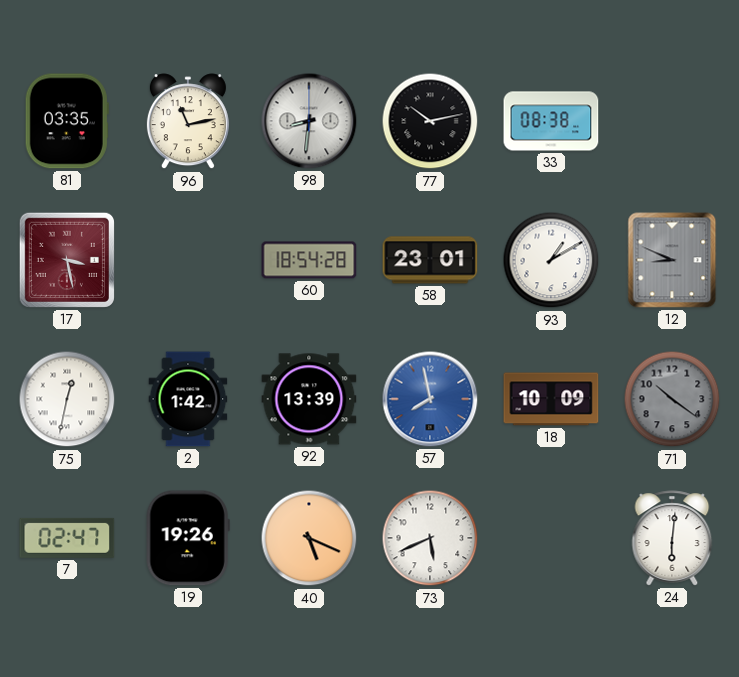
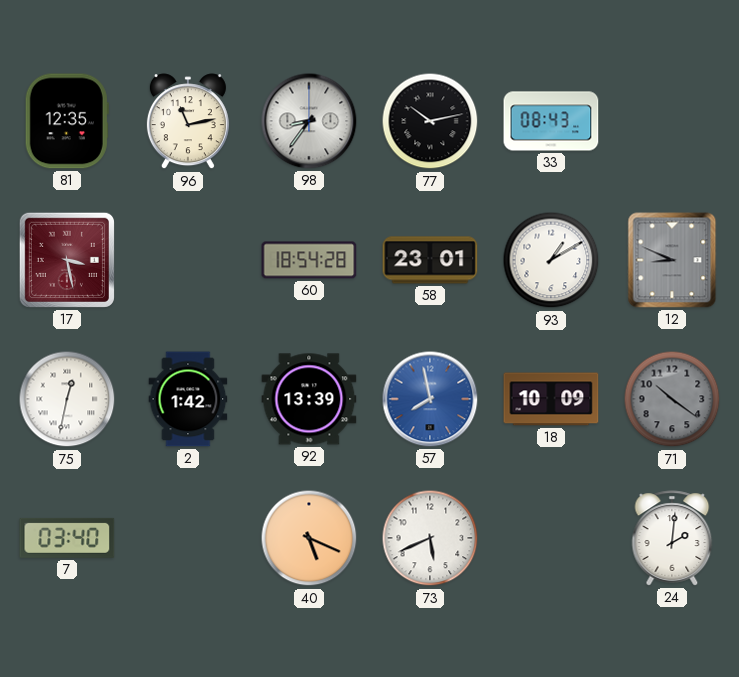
81: 03:35 -> 12:35 (67, 121)
98: 8:31 -> 8:36 (309, 121)
33: 08:38 -> 08:43 (551, 121)
7: 02:47 -> 03:40 (67, 538)
19: 19:26 -> none (188, 538)
24: 6:01 -> 2:01 (672, 538)
